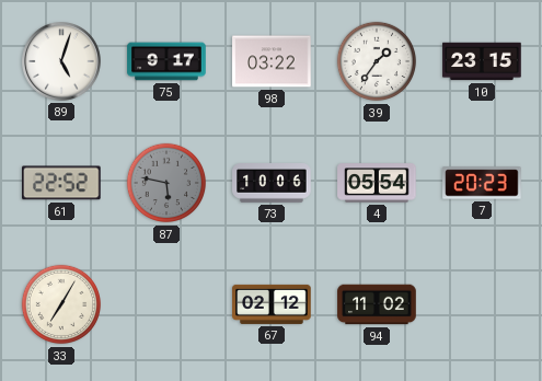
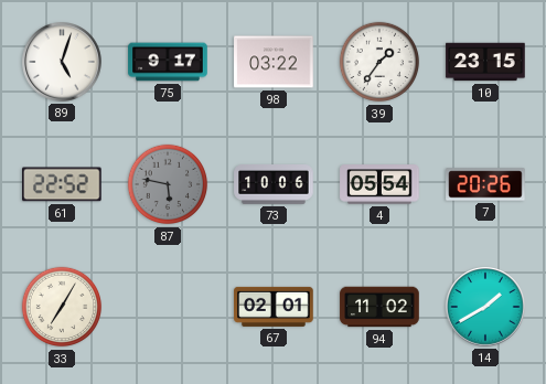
7: 20:23 -> 20:26 (485, 184)
67: 02:12 -> 02:01 (274, 307)
14: none -> 1:40 (486, 308)
